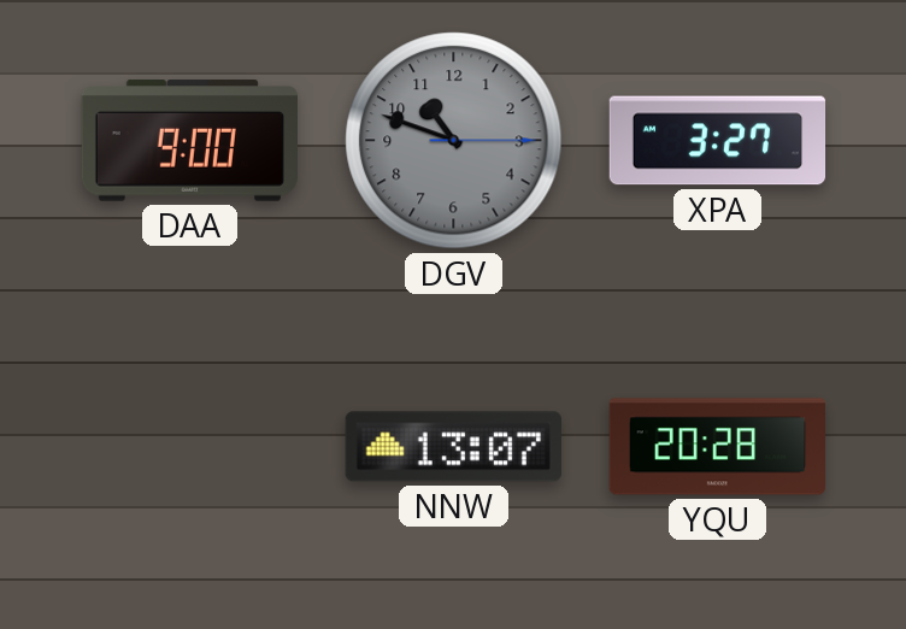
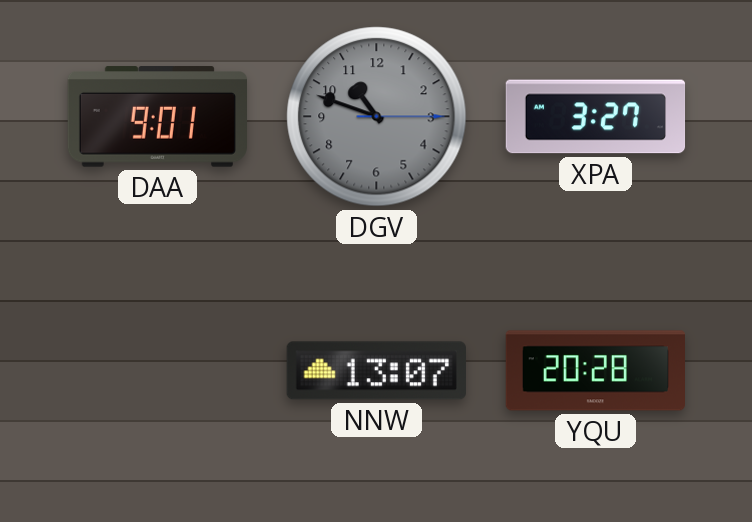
DAA: 9:00 -> 9:01 (157, 117)
